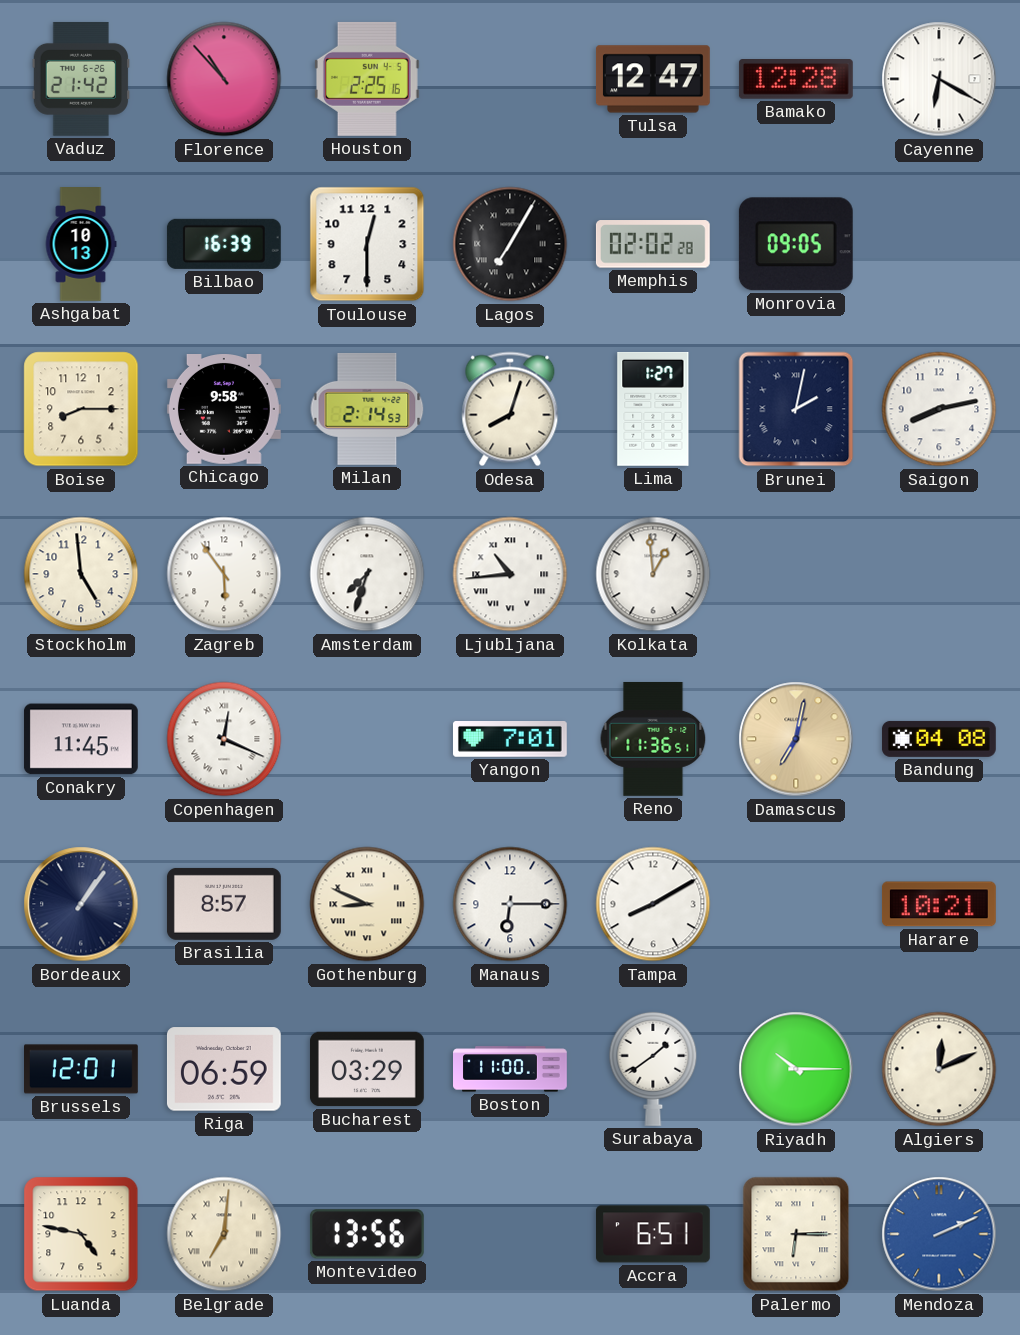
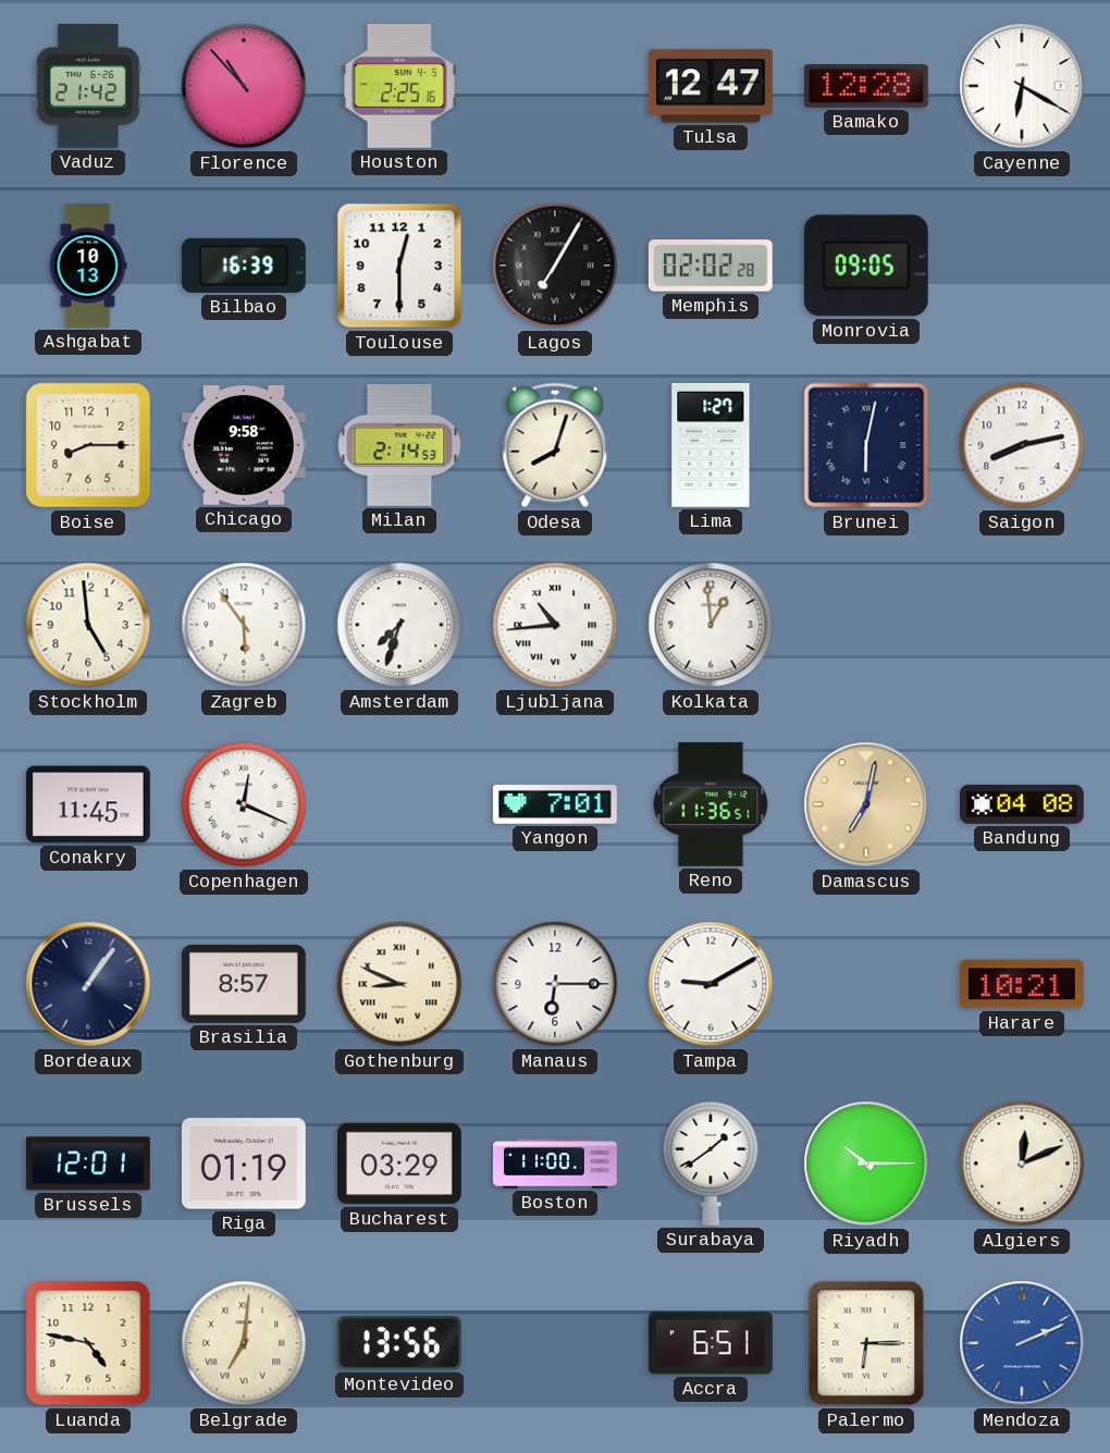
Brunei: 2:02 -> 6:02 (866, 445)
Tampa: 8:10 -> 9:10 (711, 984)
Riga: 06:59 -> 01:19 (244, 1163)
